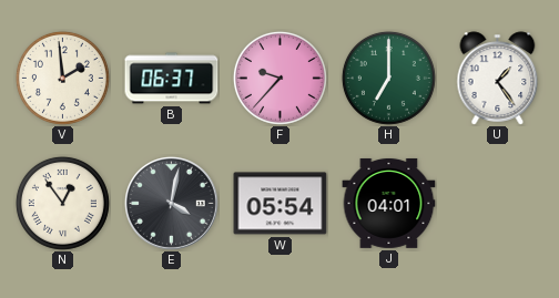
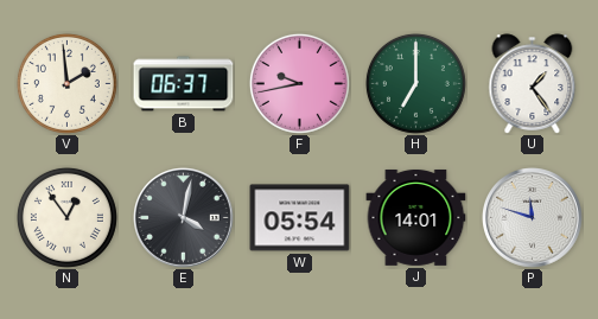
F: 9:37 -> 9:43 (299, 83)
J: 04:01 -> 14:01 (416, 217)
P: none -> 11:48 (533, 218)
